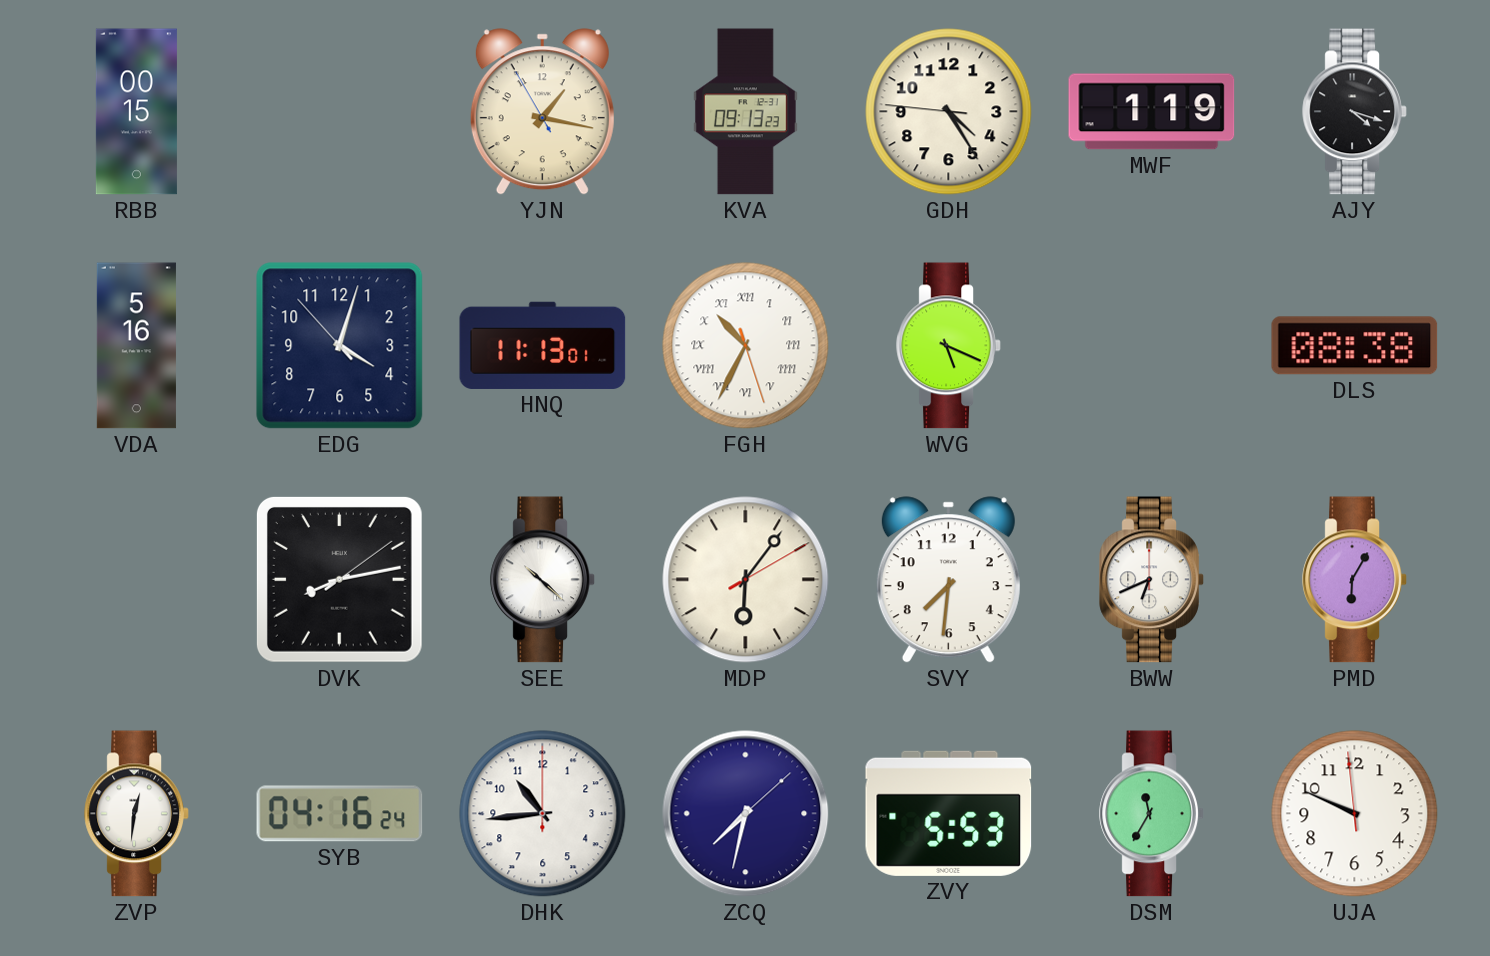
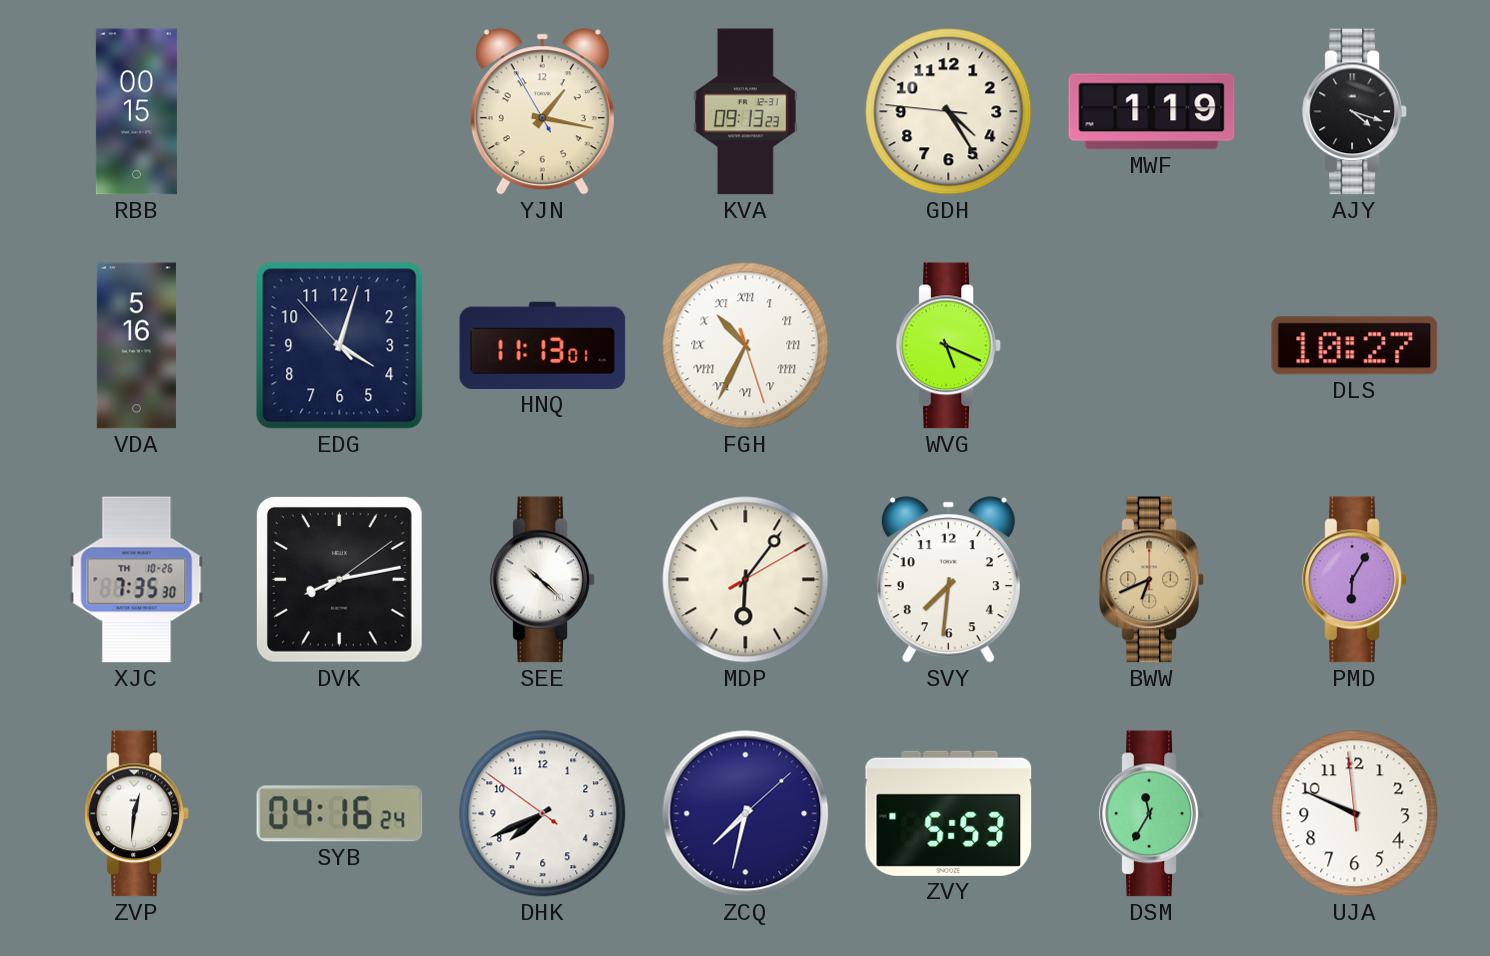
DLS: 08:38 -> 10:27 (1355, 346)
XJC: none -> 7:35 (137, 580)
BWW dial: white -> champagne (1152, 580)
DHK: 10:44 -> 7:40 (543, 814)
